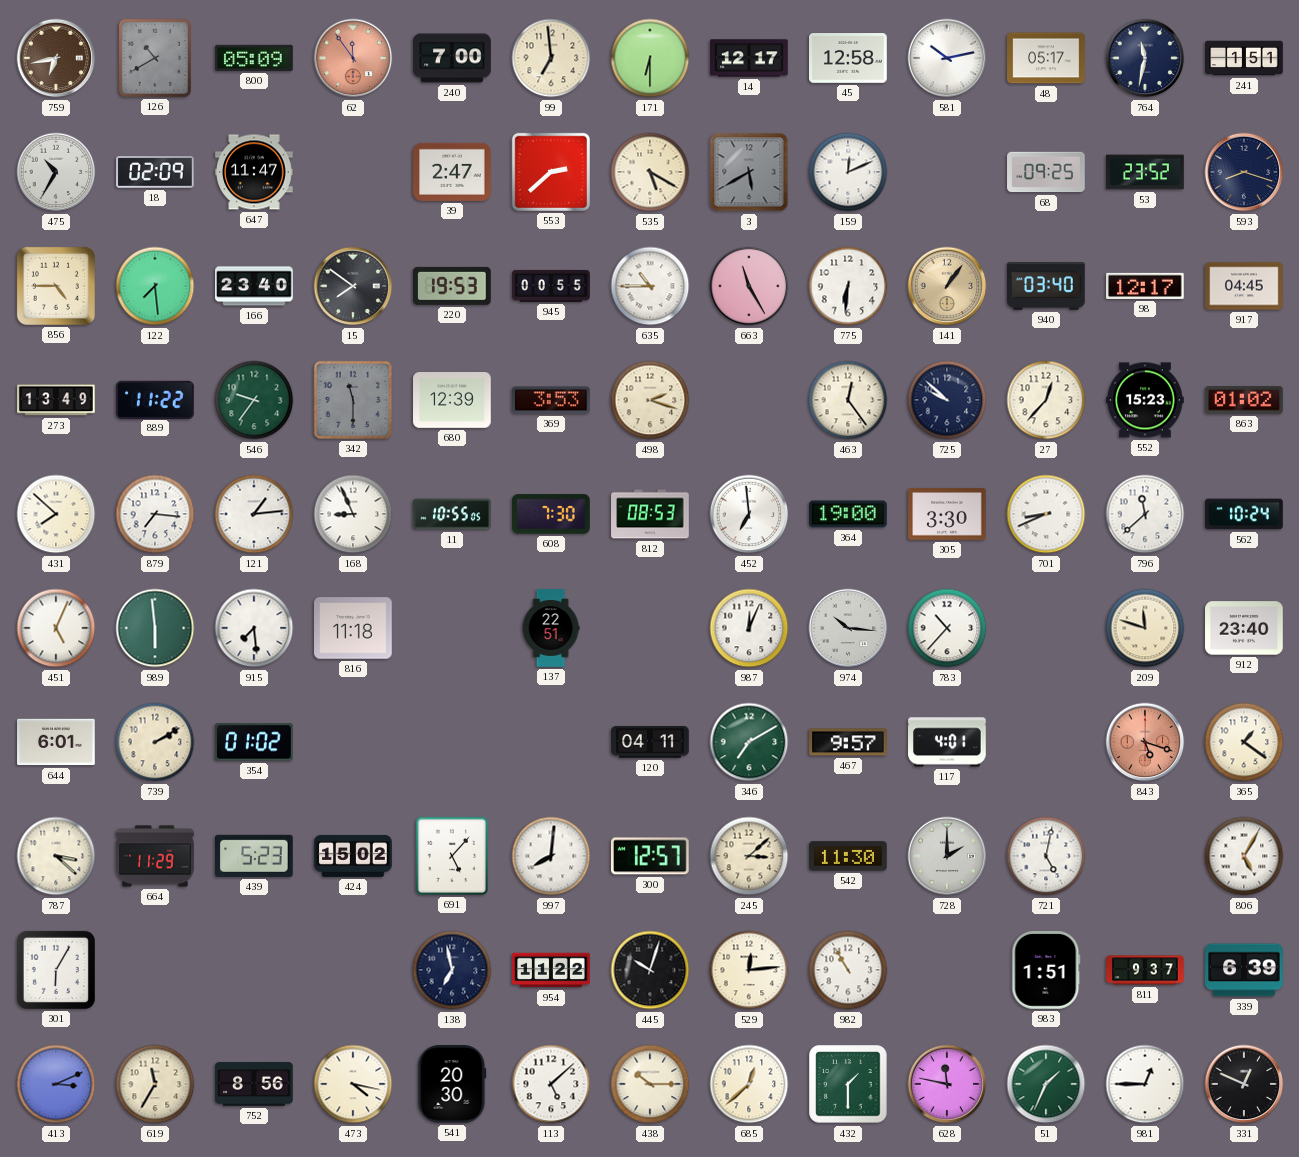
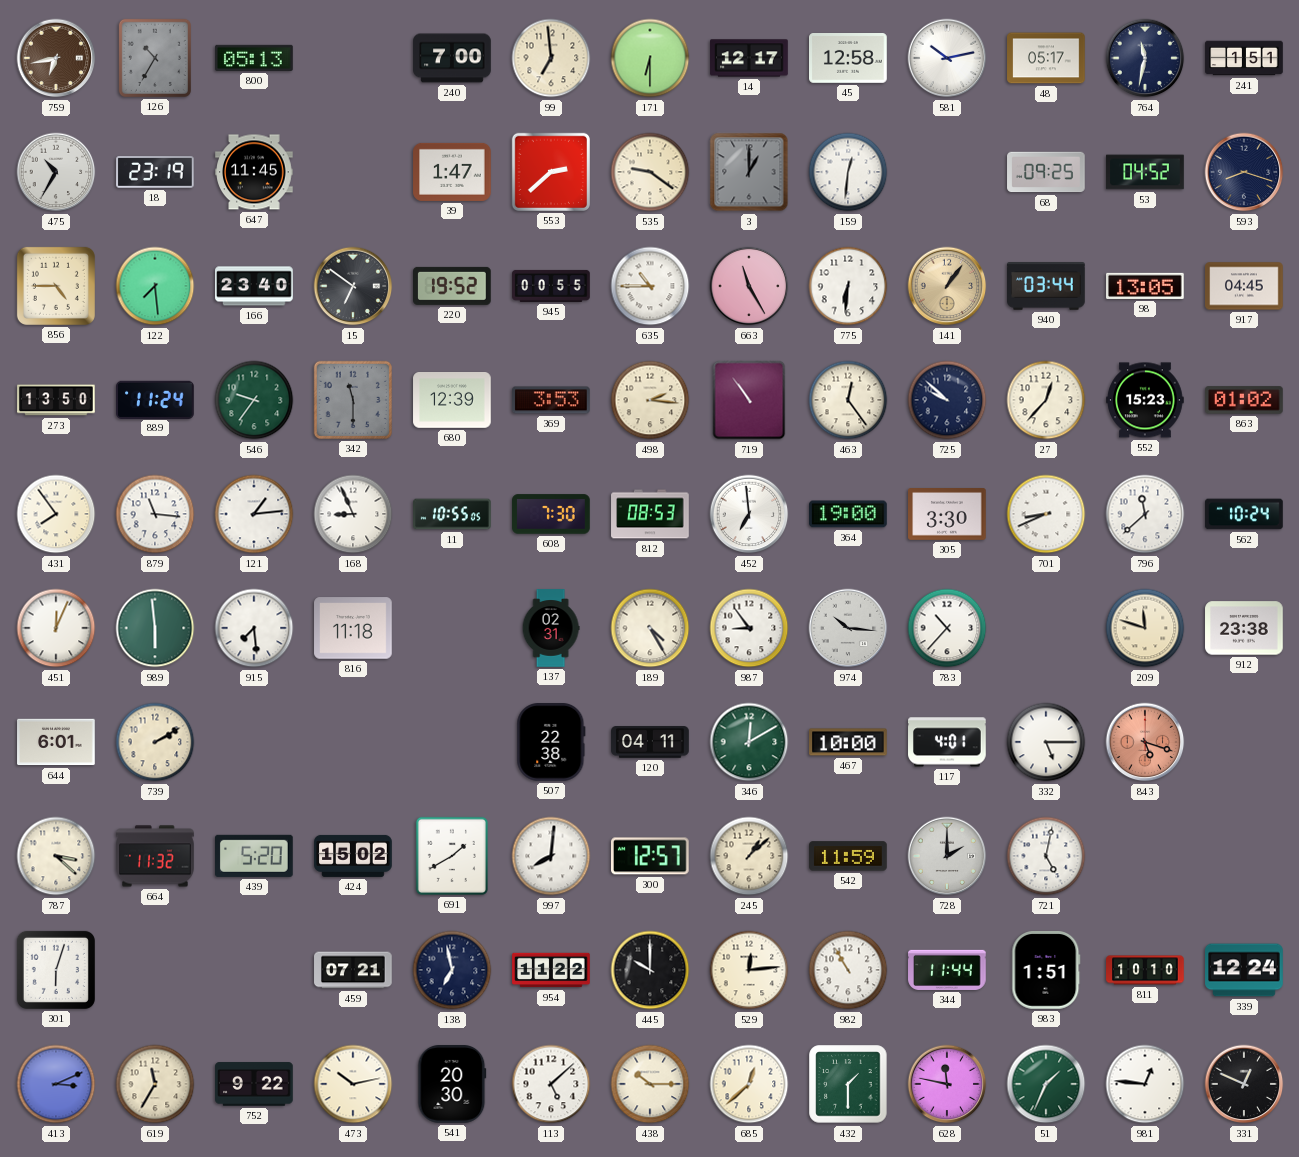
126: 10:40 -> 10:35 (155, 58)
800: 05:09 -> 05:13 (254, 58)
62: 11:54 -> none (353, 58)
18: 02:09 -> 23:19 (155, 173)
647: 11:47 -> 11:45 (254, 172)
39: 2:47 -> 1:47 (452, 172)
535: 5:20 -> 9:21 (650, 172)
3: 5:40 -> 1:00 (749, 172)
159: 12:11 -> 12:31 (848, 172)
53: 23:52 -> 04:52 (1145, 172)
15: 7:51 -> 6:51 (353, 286)
220: 19:53 -> 19:52 (453, 286)
940: 03:40 -> 03:44 (1046, 286)
98: 12:17 -> 13:05 (1145, 286)
273: 13:49 -> 13:50 (56, 400)
889: 11:22 -> 11:24 (155, 399)
498: 2:18 -> 2:16 (650, 400)
719: none -> 10:54 (749, 400)
431: 7:52 -> 7:54 (56, 514)
879: 7:16 -> 11:16 (155, 514)
451: 5:04 -> 12:04 (56, 628)
137: 22:51 -> 02:31 (551, 628)
189: none -> 4:25 (650, 628)
987: 12:04 -> 8:54 (749, 628)
912: 23:40 -> 23:38 (1244, 628)
354: 01:02 -> none (255, 742)
507: none -> 22:38 (551, 743)
346: 7:10 -> 12:10 (749, 742)
467: 9:57 -> 10:00 (848, 742)
332: none -> 5:15 (1046, 742)
365: 1:21 -> none (1244, 742)
664: 11:29 -> 11:32 (155, 856)
439: 5:23 -> 5:20 (255, 856)
691: 5:07 -> 1:40 (452, 856)
245: 3:08 -> 1:08 (749, 856)
542: 11:30 -> 11:59 (848, 856)
806: 5:05 -> none (1244, 856)
301: 6:05 -> 6:03 (56, 970)
459: none -> 07:21 (353, 970)
445: 10:03 -> 10:00 (650, 970)
344: none -> 11:44 (947, 970)
811: 9:37 -> 10:10 (1145, 970)
339: 6:39 -> 12:24 (1244, 970)
752: 8:56 -> 9:22 (254, 1084)
473: 4:17 -> 10:13 (353, 1084)
981: 12:45 -> 12:46 (1145, 1084)
